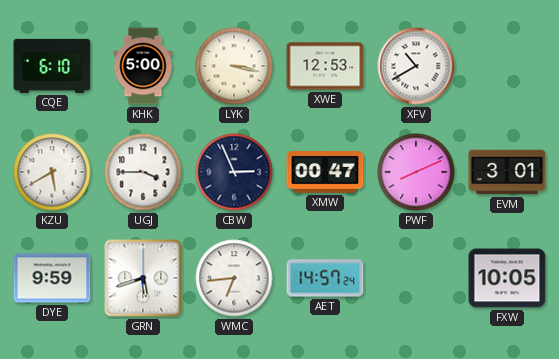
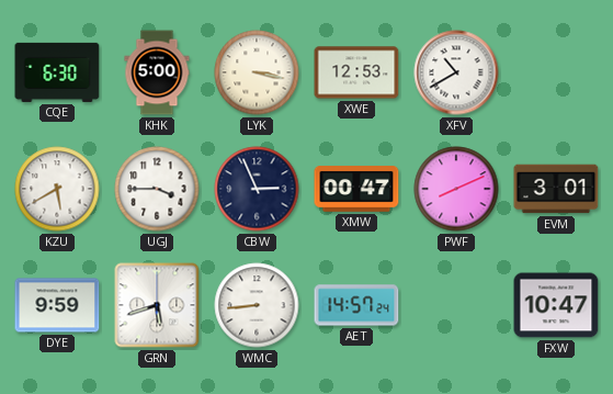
CQE: 6:10 -> 6:30 (57, 72)
WMC: 6:44 -> 8:44 (257, 305)
FXW: 10:05 -> 10:47 (556, 305)
